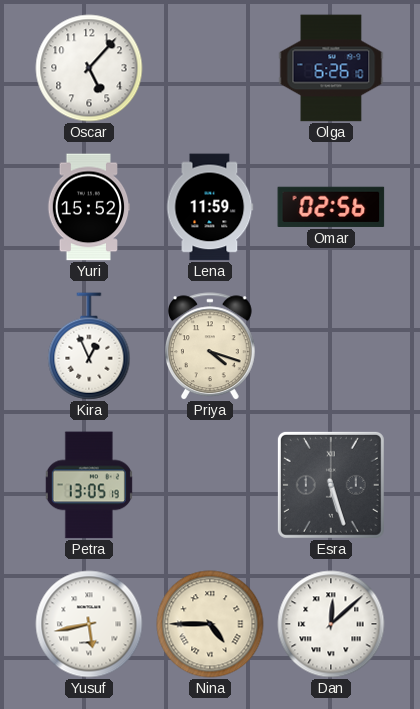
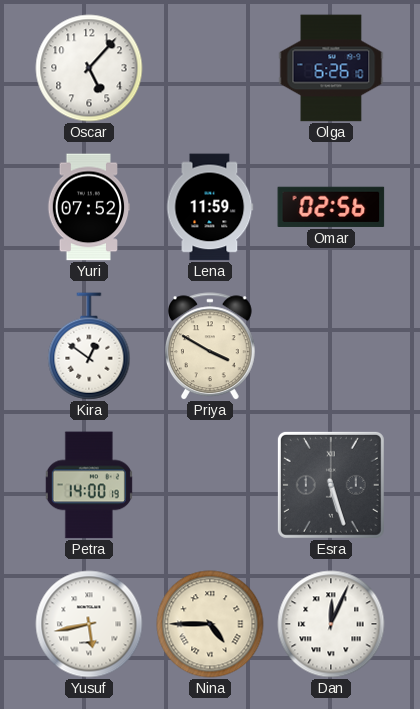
Yuri: 15:52 -> 07:52 (89, 207)
Kira: 12:56 -> 12:51 (89, 346)
Priya: 4:18 -> 3:50 (210, 346)
Petra: 13:05 -> 14:00 (89, 485)
Dan: 12:08 -> 12:04 (331, 624)
